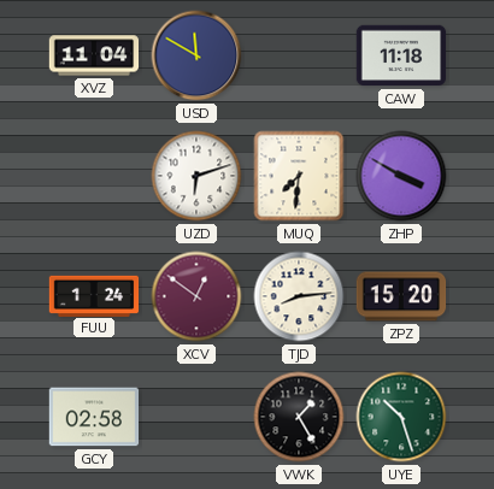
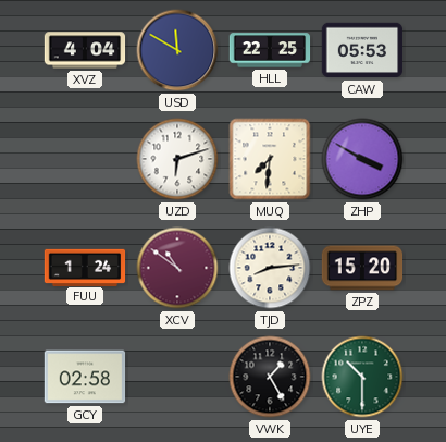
XVZ: 11:04 -> 4:04 (85, 50)
HLL: none -> 22:25 (270, 50)
CAW: 11:18 -> 05:53 (362, 50)
XCV: 12:51 -> 10:51 (177, 268)
UYE: 10:27 -> 10:30 (362, 377)
